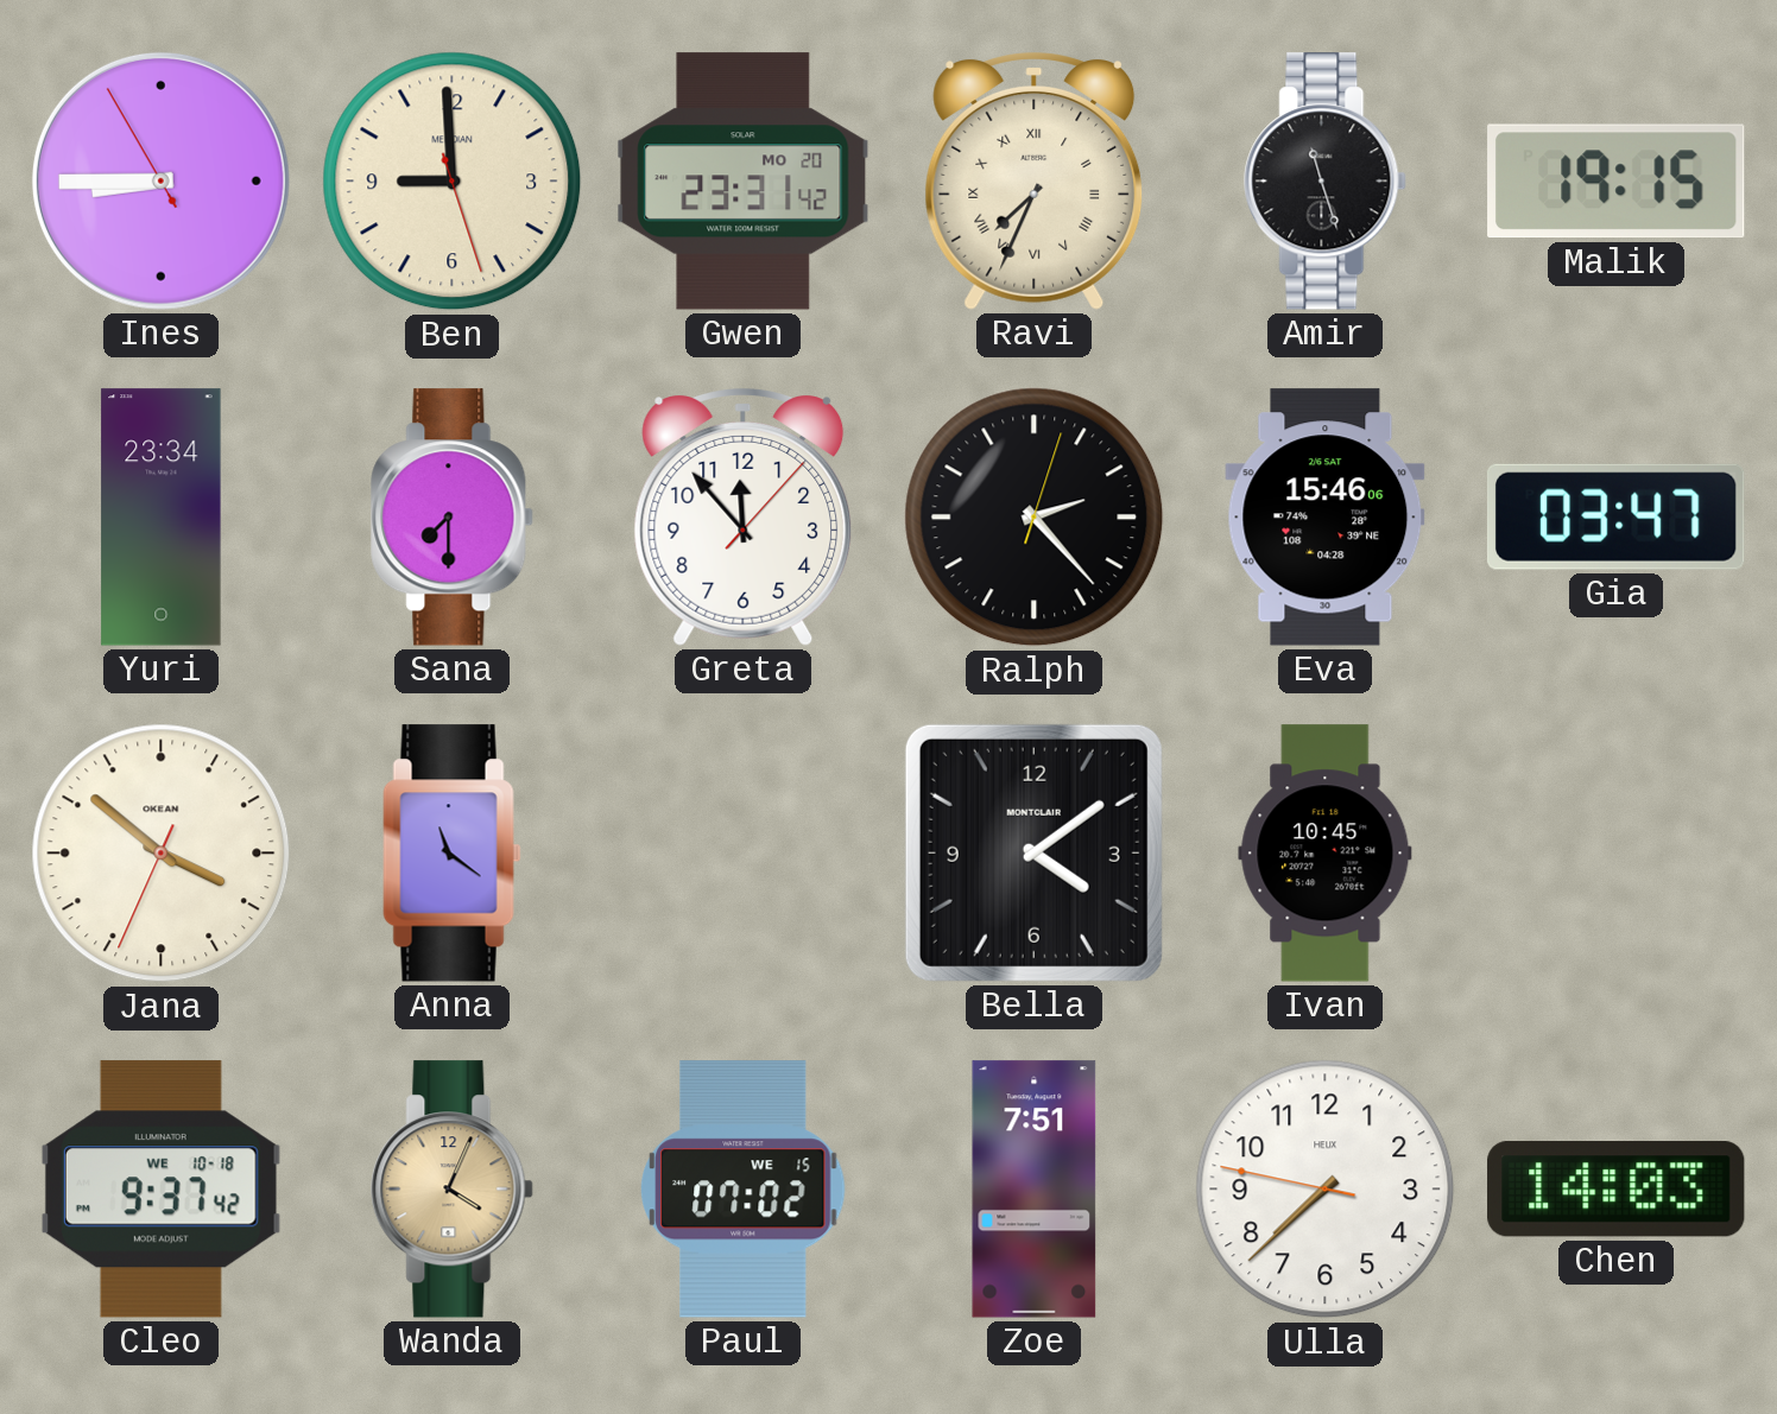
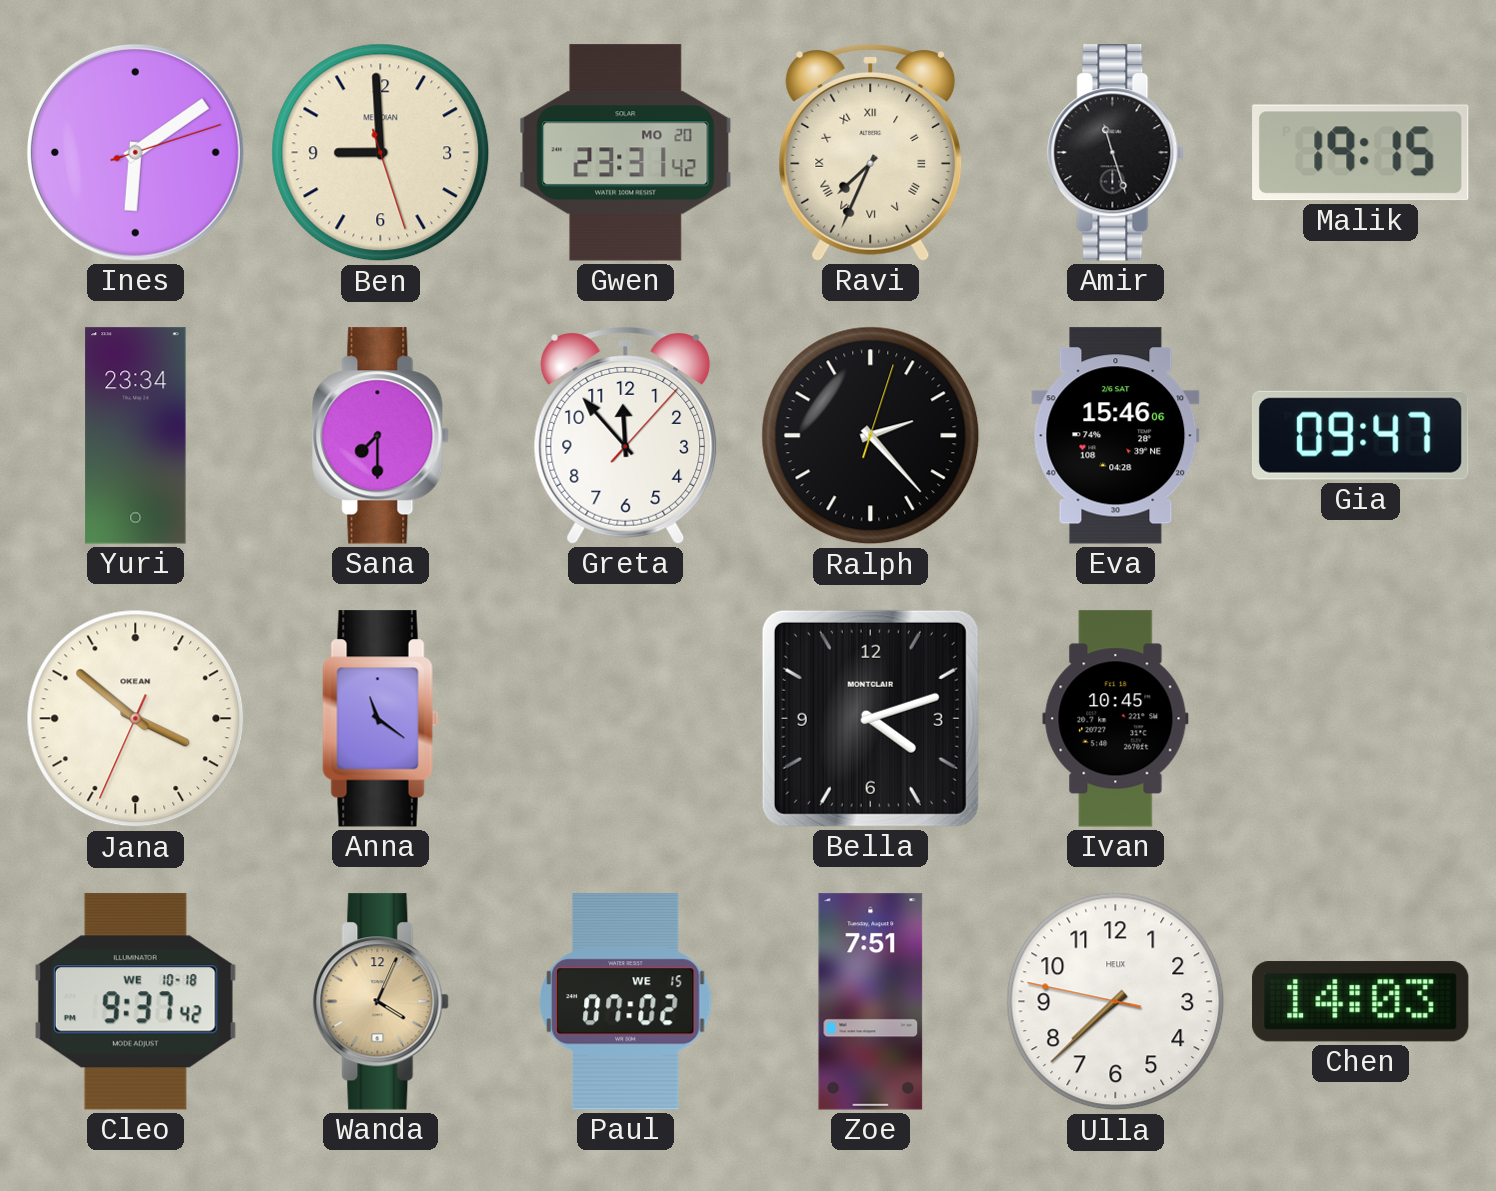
Ines: 8:44 -> 6:09 (135, 152)
Gia: 03:47 -> 09:47 (1360, 435)
Bella: 4:09 -> 4:12 (870, 718)
